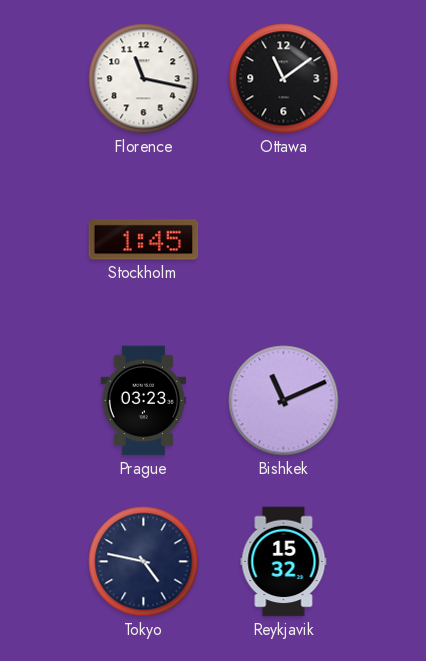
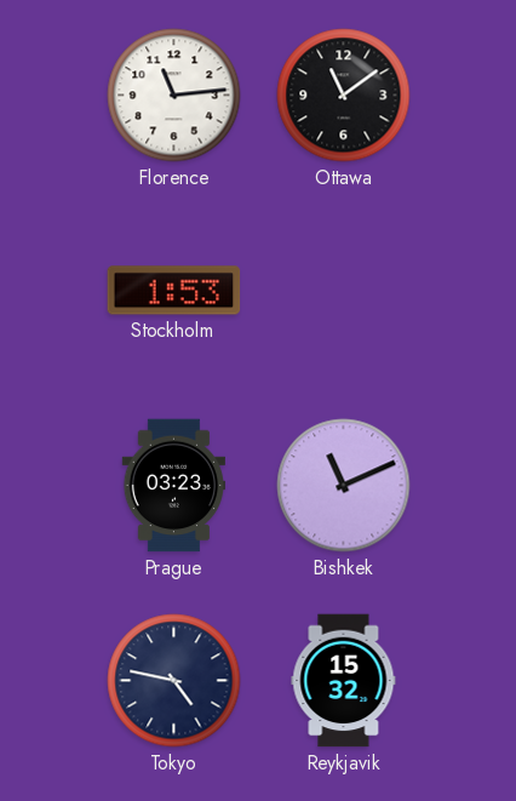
Florence: 11:17 -> 11:14 (174, 96)
Stockholm: 1:45 -> 1:53 (174, 291)
